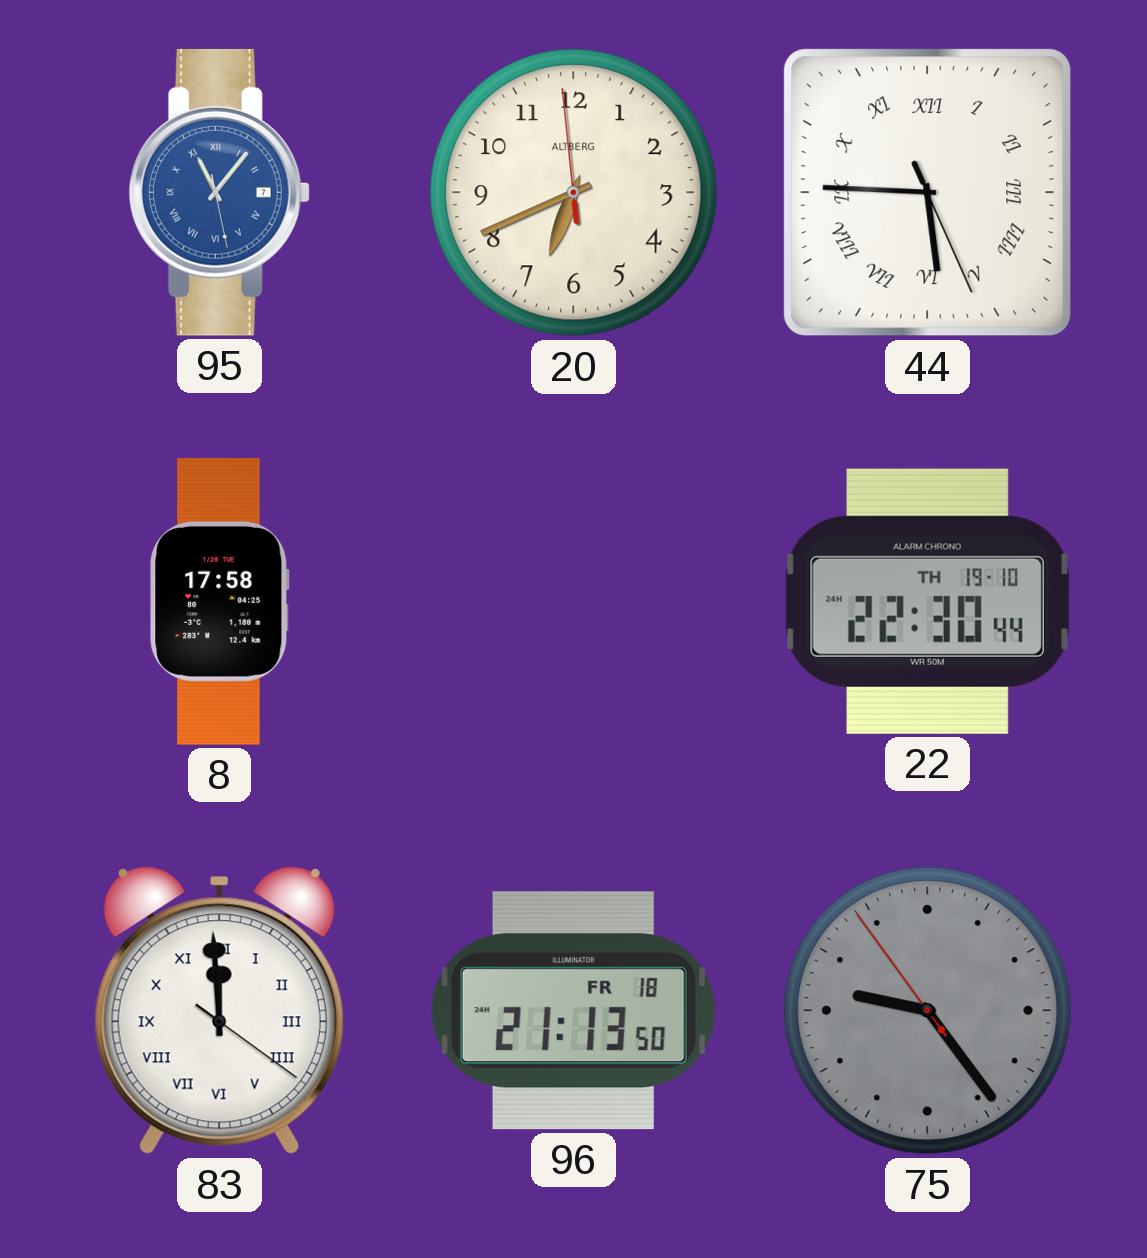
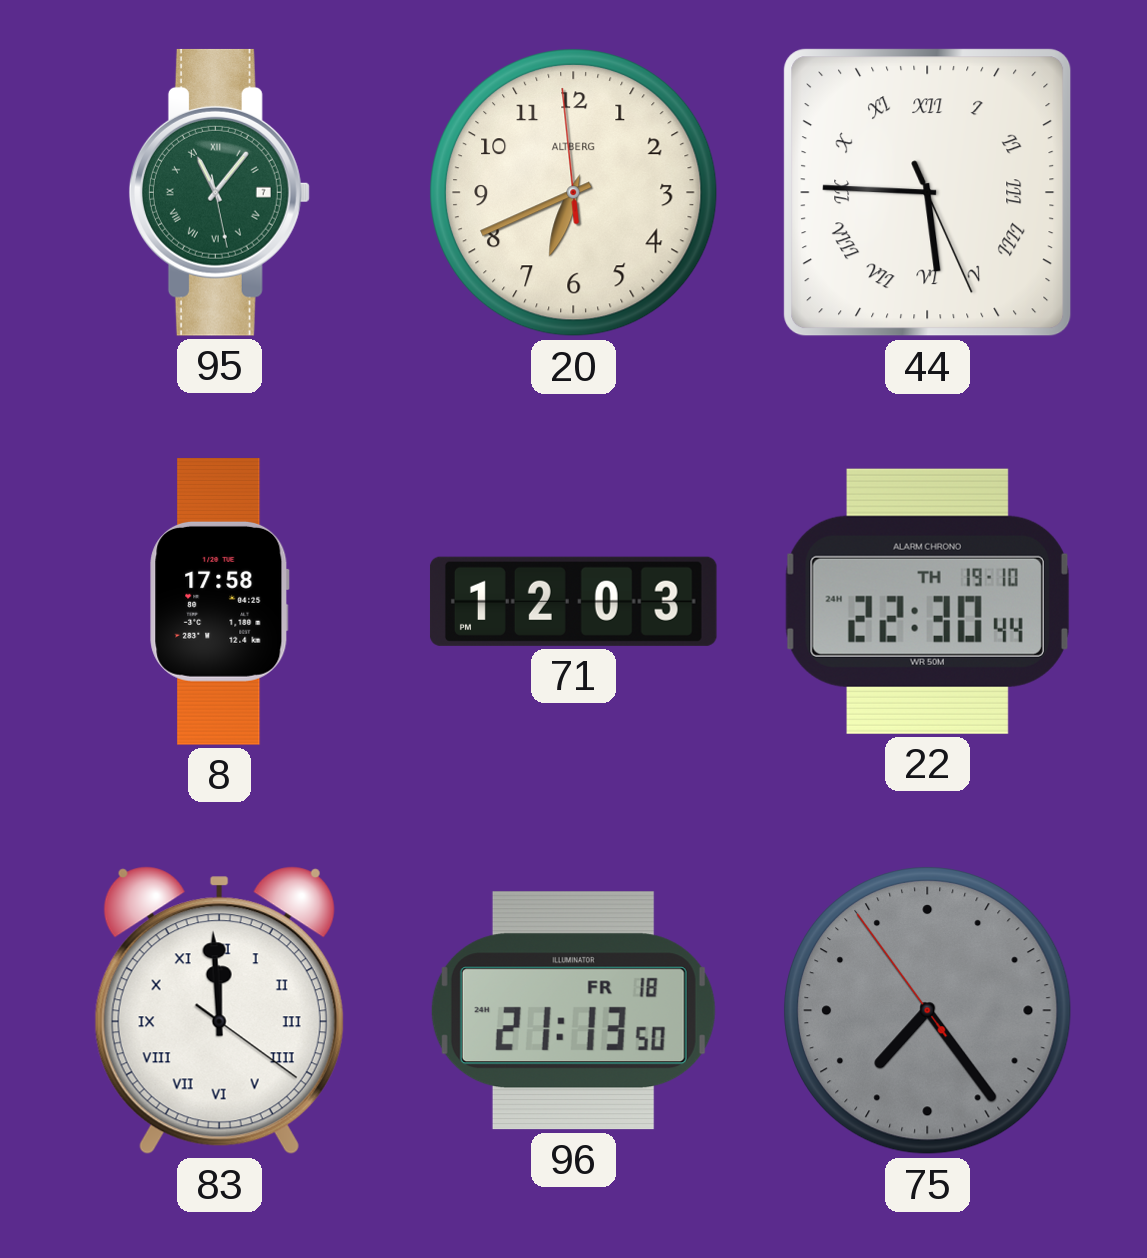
95 dial: blue -> green (219, 192)
71: none -> 12:03 (573, 601)
75: 9:23 -> 7:23 (928, 1011)
